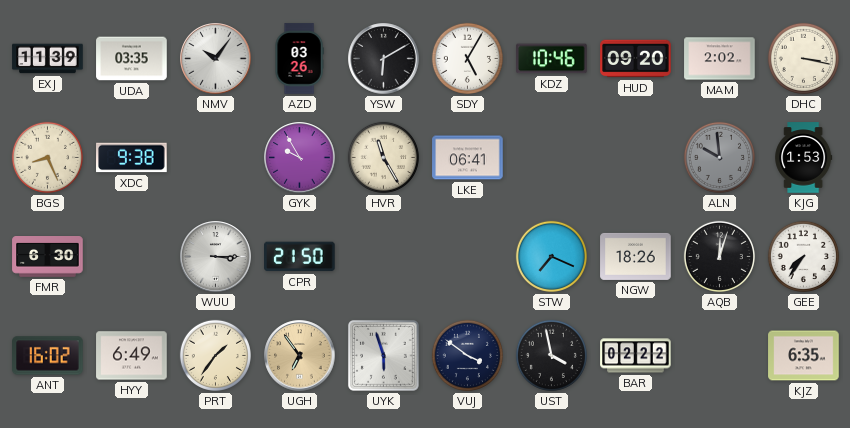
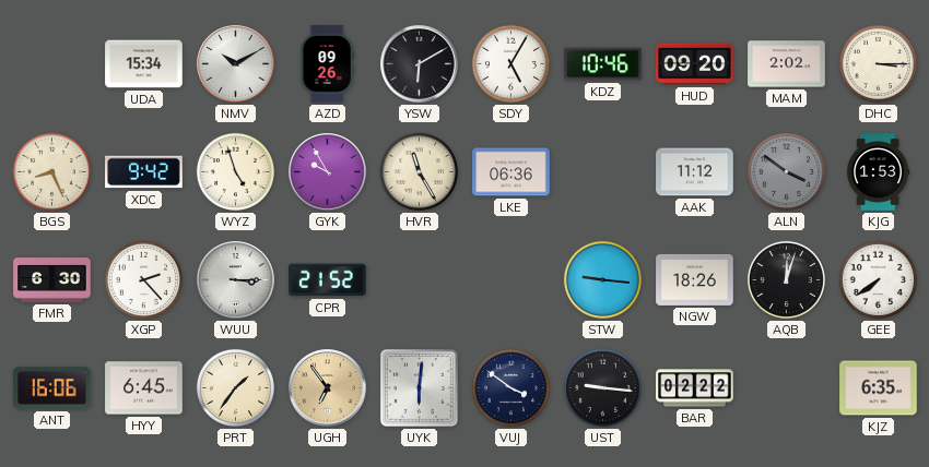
EXJ: 11:39 -> none (48, 59)
UDA: 03:35 -> 15:34 (144, 64)
NMV: 10:06 -> 10:10 (236, 64)
AZD: 03:26 -> 09:26 (327, 64)
DHC: 3:17 -> 3:15 (878, 63)
XDC: 9:38 -> 9:42 (144, 172)
WYZ: none -> 4:57 (235, 171)
LKE: 06:41 -> 06:36 (511, 172)
AAK: none -> 11:12 (695, 172)
ALN: 9:59 -> 3:51 (786, 171)
XGP: none -> 2:23 (143, 279)
CPR: 21:50 -> 21:52 (328, 280)
STW: 7:19 -> 9:16 (602, 279)
GEE: 7:36 -> 7:39 (878, 279)
ANT: 16:02 -> 16:06 (52, 388)
HYY: 6:49 -> 6:45 (144, 388)
UYK: 5:57 -> 6:01 (419, 387)
UST: 3:58 -> 9:16 (602, 387)
